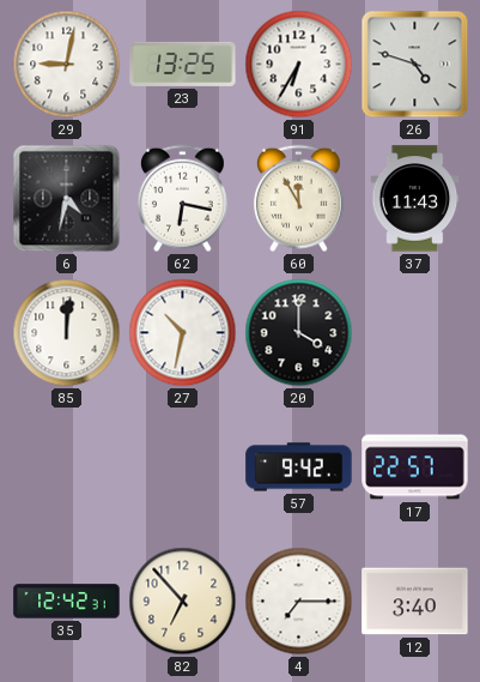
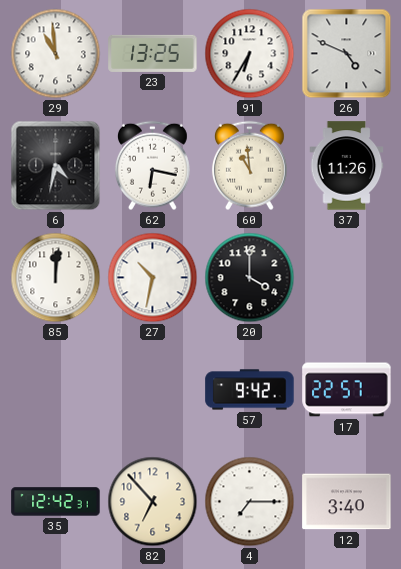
29: 9:02 -> 10:59 (56, 54)
26: 4:48 -> 4:49 (347, 54)
60: 11:55 -> 10:59 (249, 166)
37: 11:43 -> 11:26 (347, 166)
